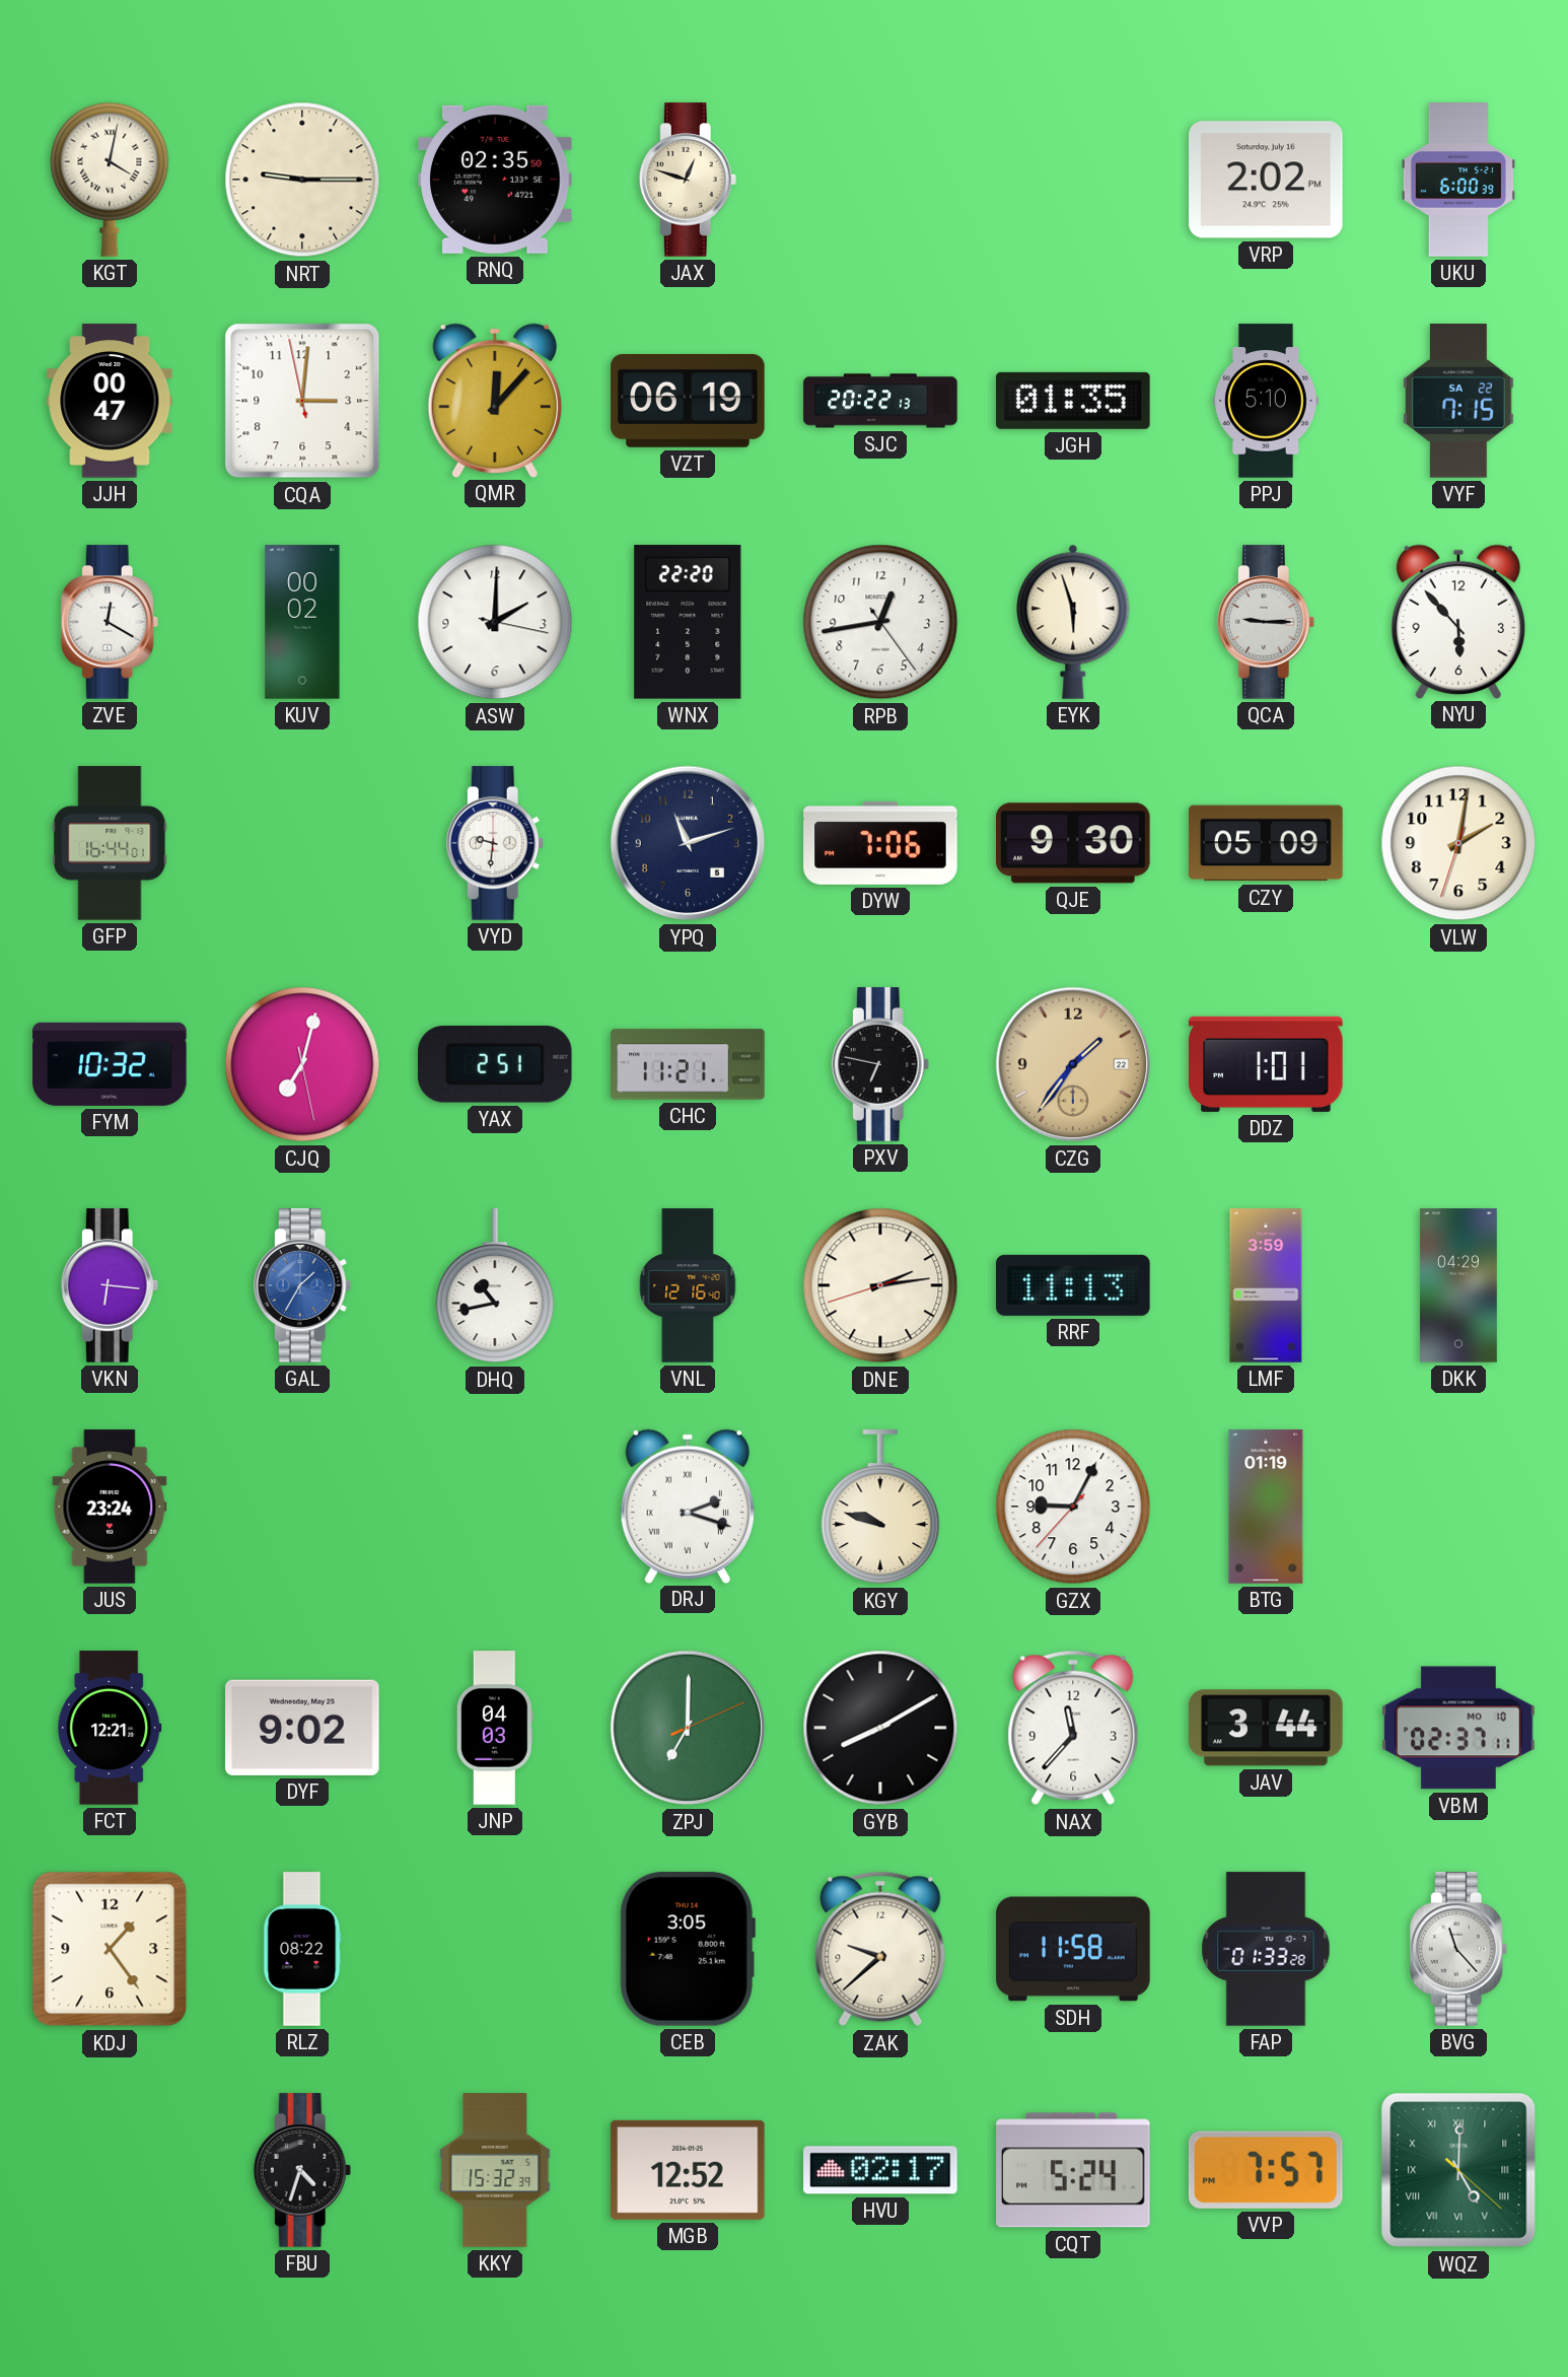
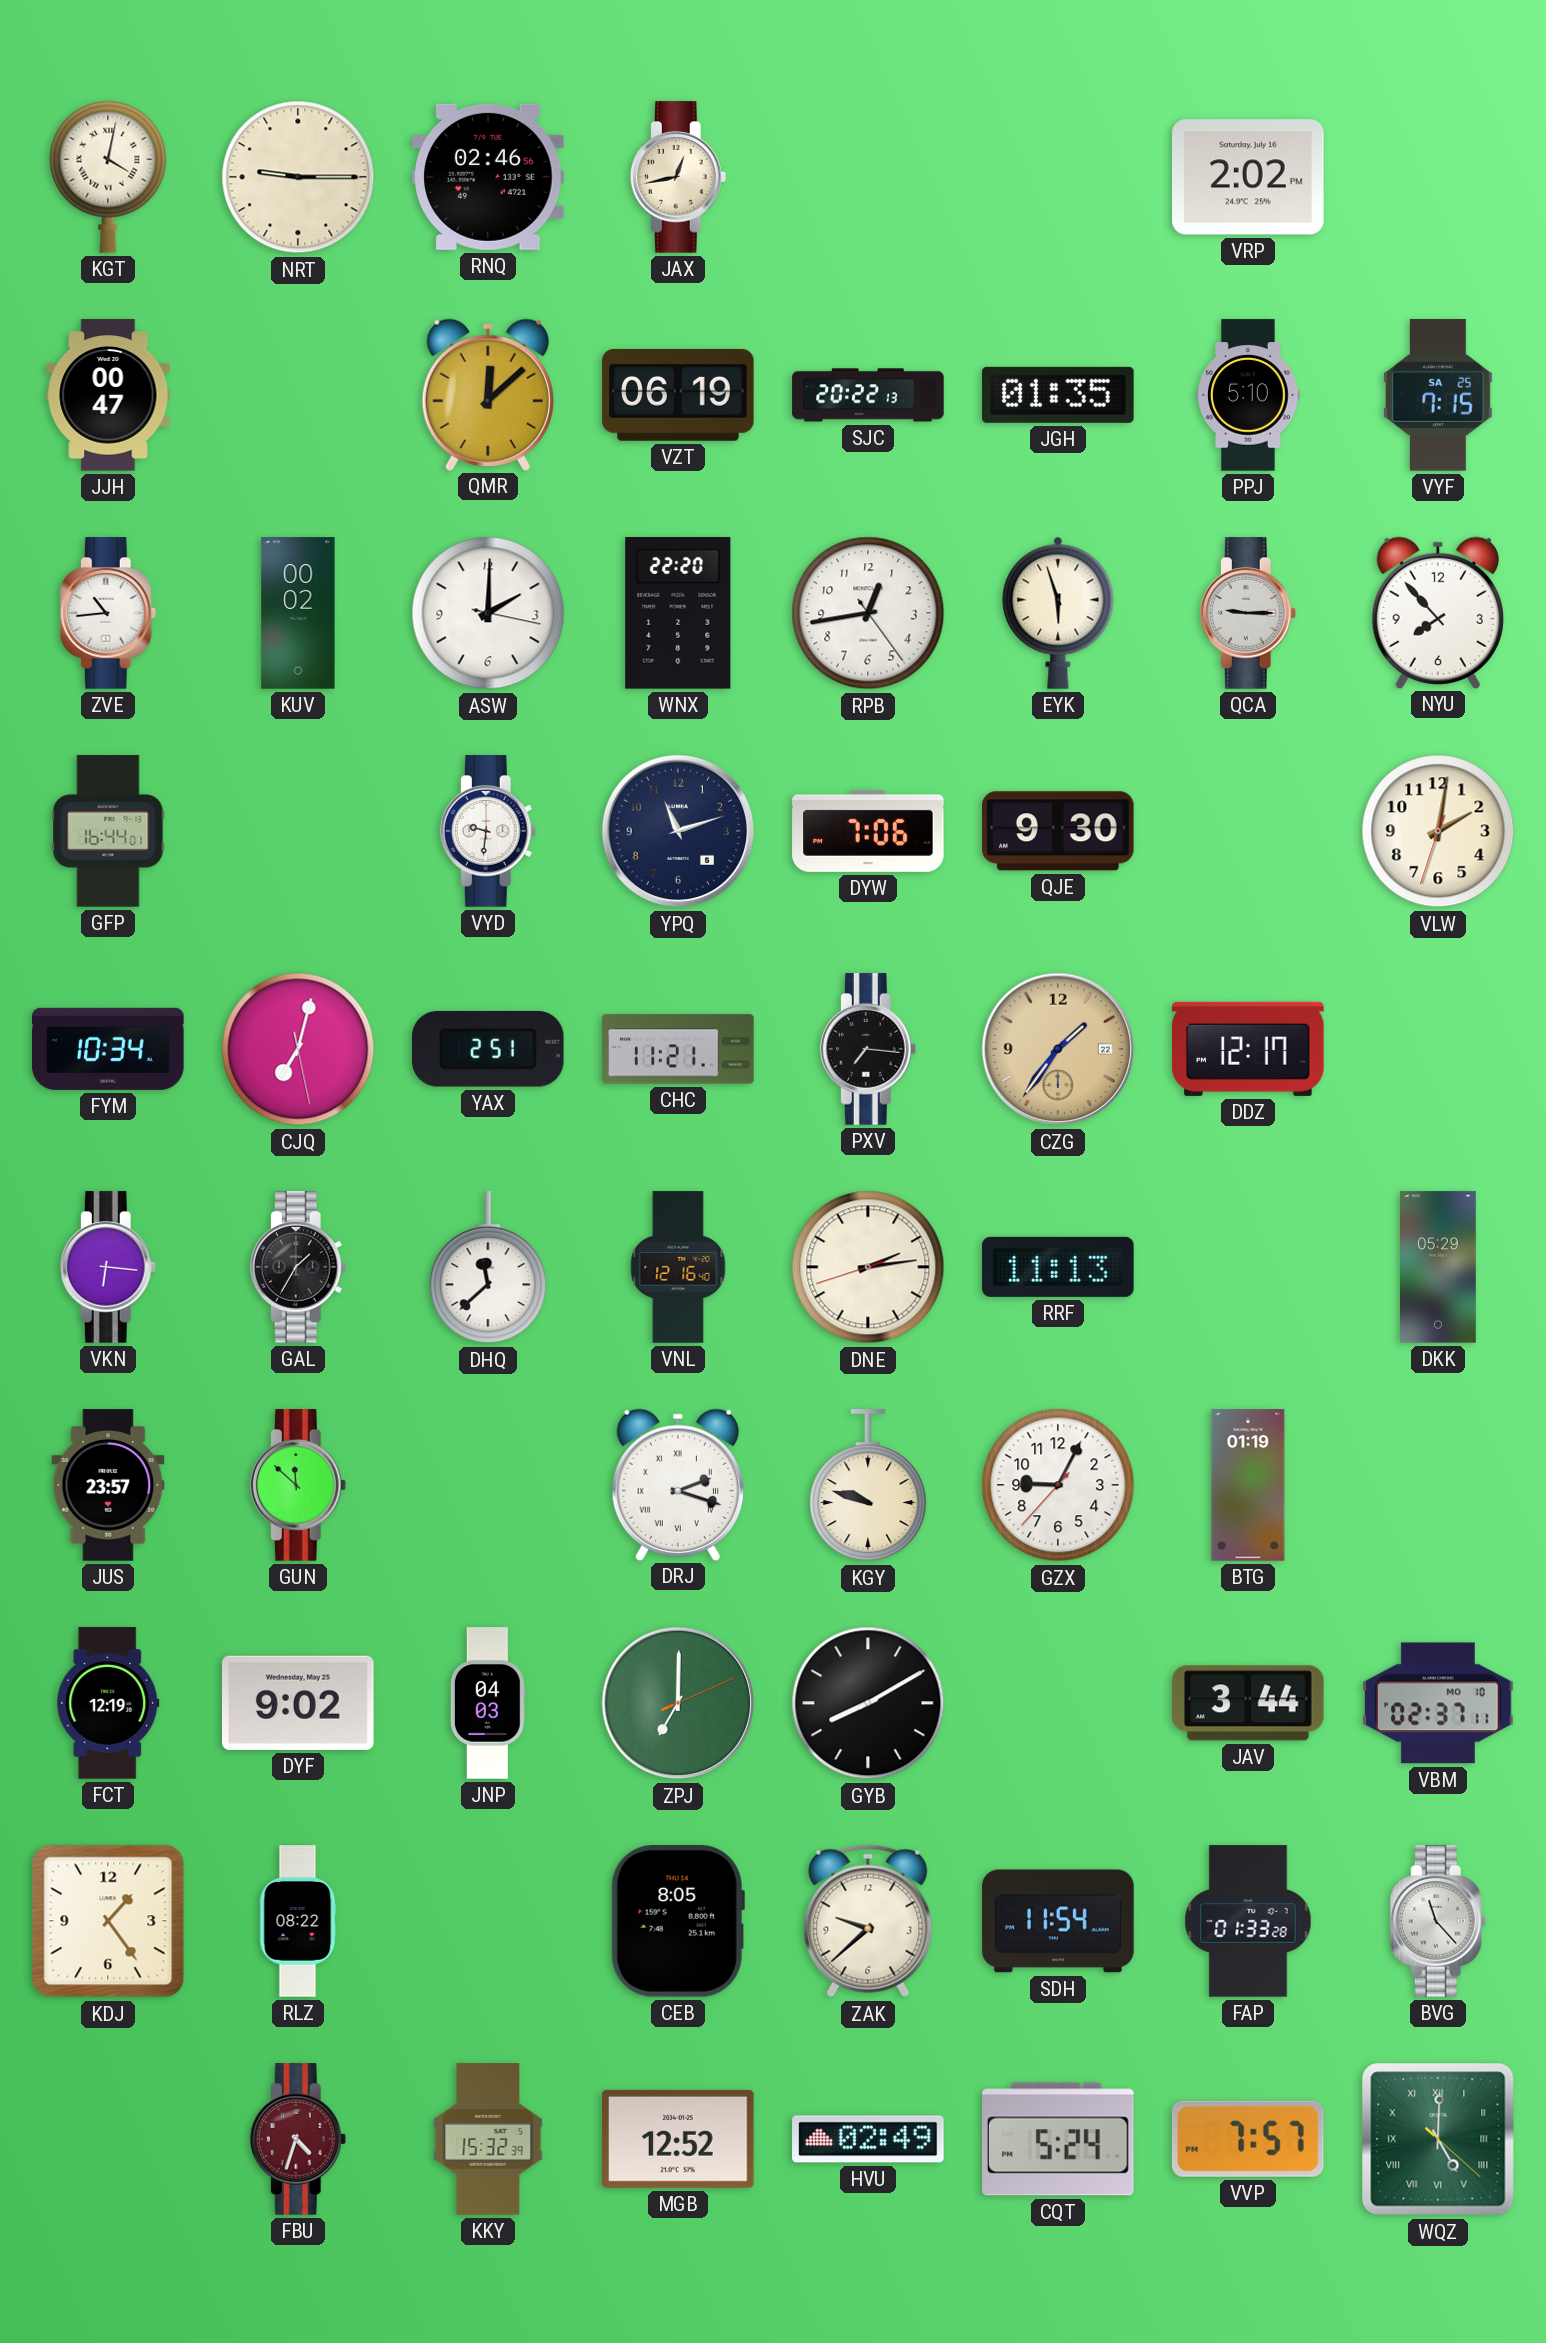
RNQ: 02:35 -> 02:46 (488, 177)
JAX: 12:48 -> 12:43 (678, 177)
UKU: 6:00 -> none (1458, 180)
CQA: 3:00 -> none (302, 401)
QMR: 12:07 -> 12:08 (488, 394)
VYF date: SA 22 -> SA 25 (1438, 395)
ZVE: 12:20 -> 10:44 (108, 613)
NYU: 5:53 -> 7:53 (1438, 612)
CZY: 05:09 -> none (1266, 843)
FYM: 10:32 -> 10:34 (108, 1049)
PXV: 6:47 -> 7:16 (868, 1049)
DDZ: 1:01 -> 12:17 (1248, 1049)
GAL dial: blue -> black (298, 1267)
DHQ: 10:43 -> 11:38 (488, 1268)
LMF: 3:59 -> none (1266, 1285)
DKK: 04:29 -> 05:29 (1438, 1267)
JUS: 23:24 -> 23:57 (108, 1485)
GUN: none -> 11:52 (298, 1485)
FCT: 12:21 -> 12:19 (108, 1703)
NAX: 11:37 -> none (1073, 1728)
CEB: 3:05 -> 8:05 (678, 1922)
SDH: 11:58 -> 11:54 (1058, 1921)
FBU dial: black -> burgundy (298, 2139)
HVU: 02:17 -> 02:49 (868, 2139)
